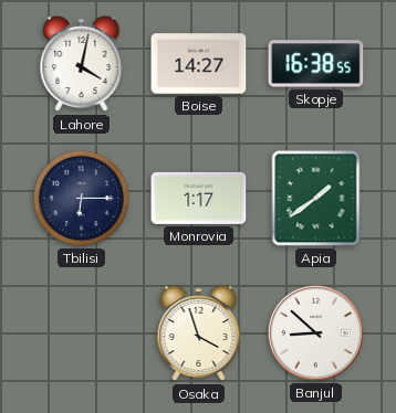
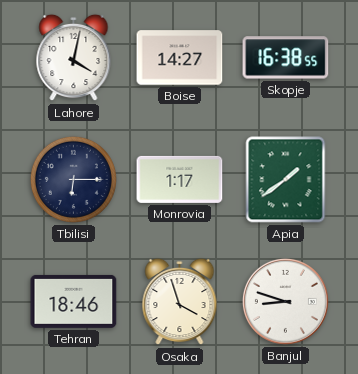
Tehran: none -> 18:46 (74, 301)
Banjul: 8:52 -> 8:48 (285, 301)
